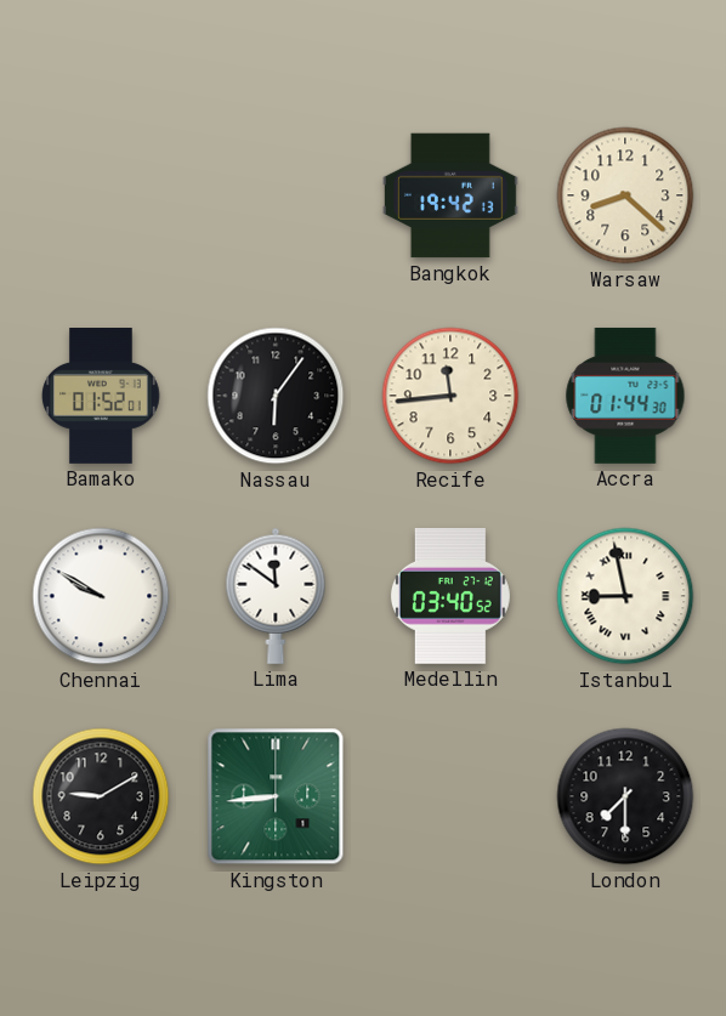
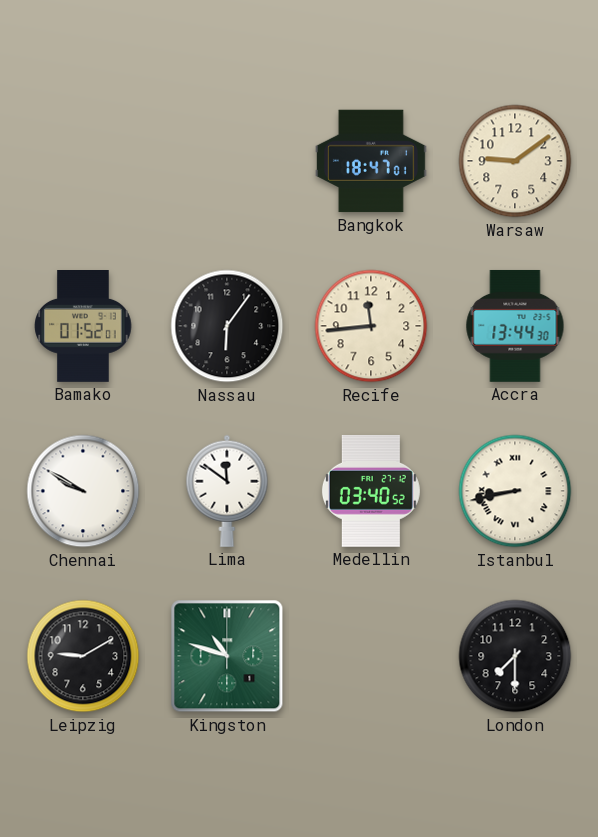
Bangkok: 19:42 -> 18:47 (371, 161)
Warsaw: 8:22 -> 9:09 (515, 161)
Accra: 01:44 -> 13:44 (515, 326)
Istanbul: 8:58 -> 8:43 (515, 491)
Kingston: 8:44 -> 10:48 (227, 656)
